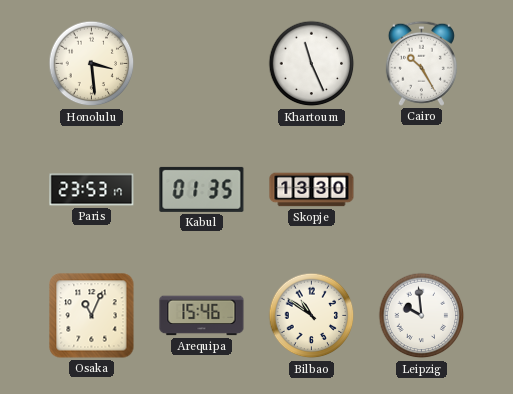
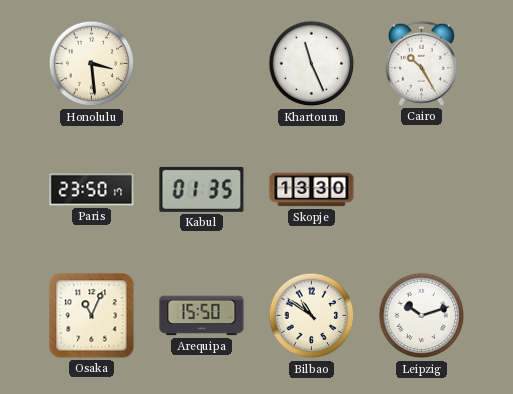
Paris: 23:53 -> 23:50 (92, 190)
Arequipa: 15:46 -> 15:50 (202, 316)
Leipzig: 9:59 -> 10:12 (422, 316)
